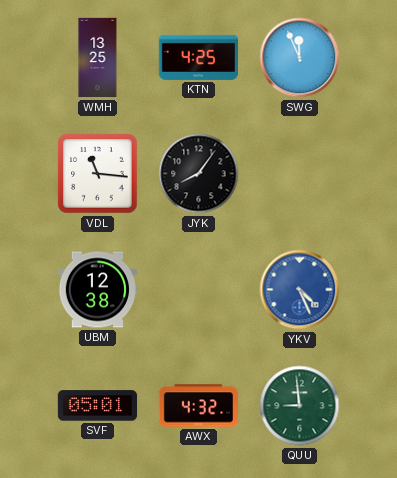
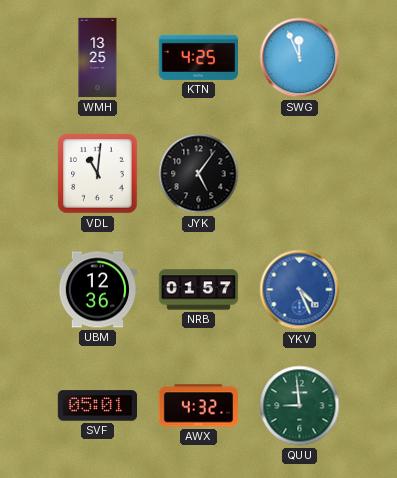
VDL: 11:16 -> 11:01 (98, 174)
JYK: 8:06 -> 5:06 (199, 174)
UBM: 12:38 -> 12:36 (97, 290)
NRB: none -> 01:57 (199, 290)
